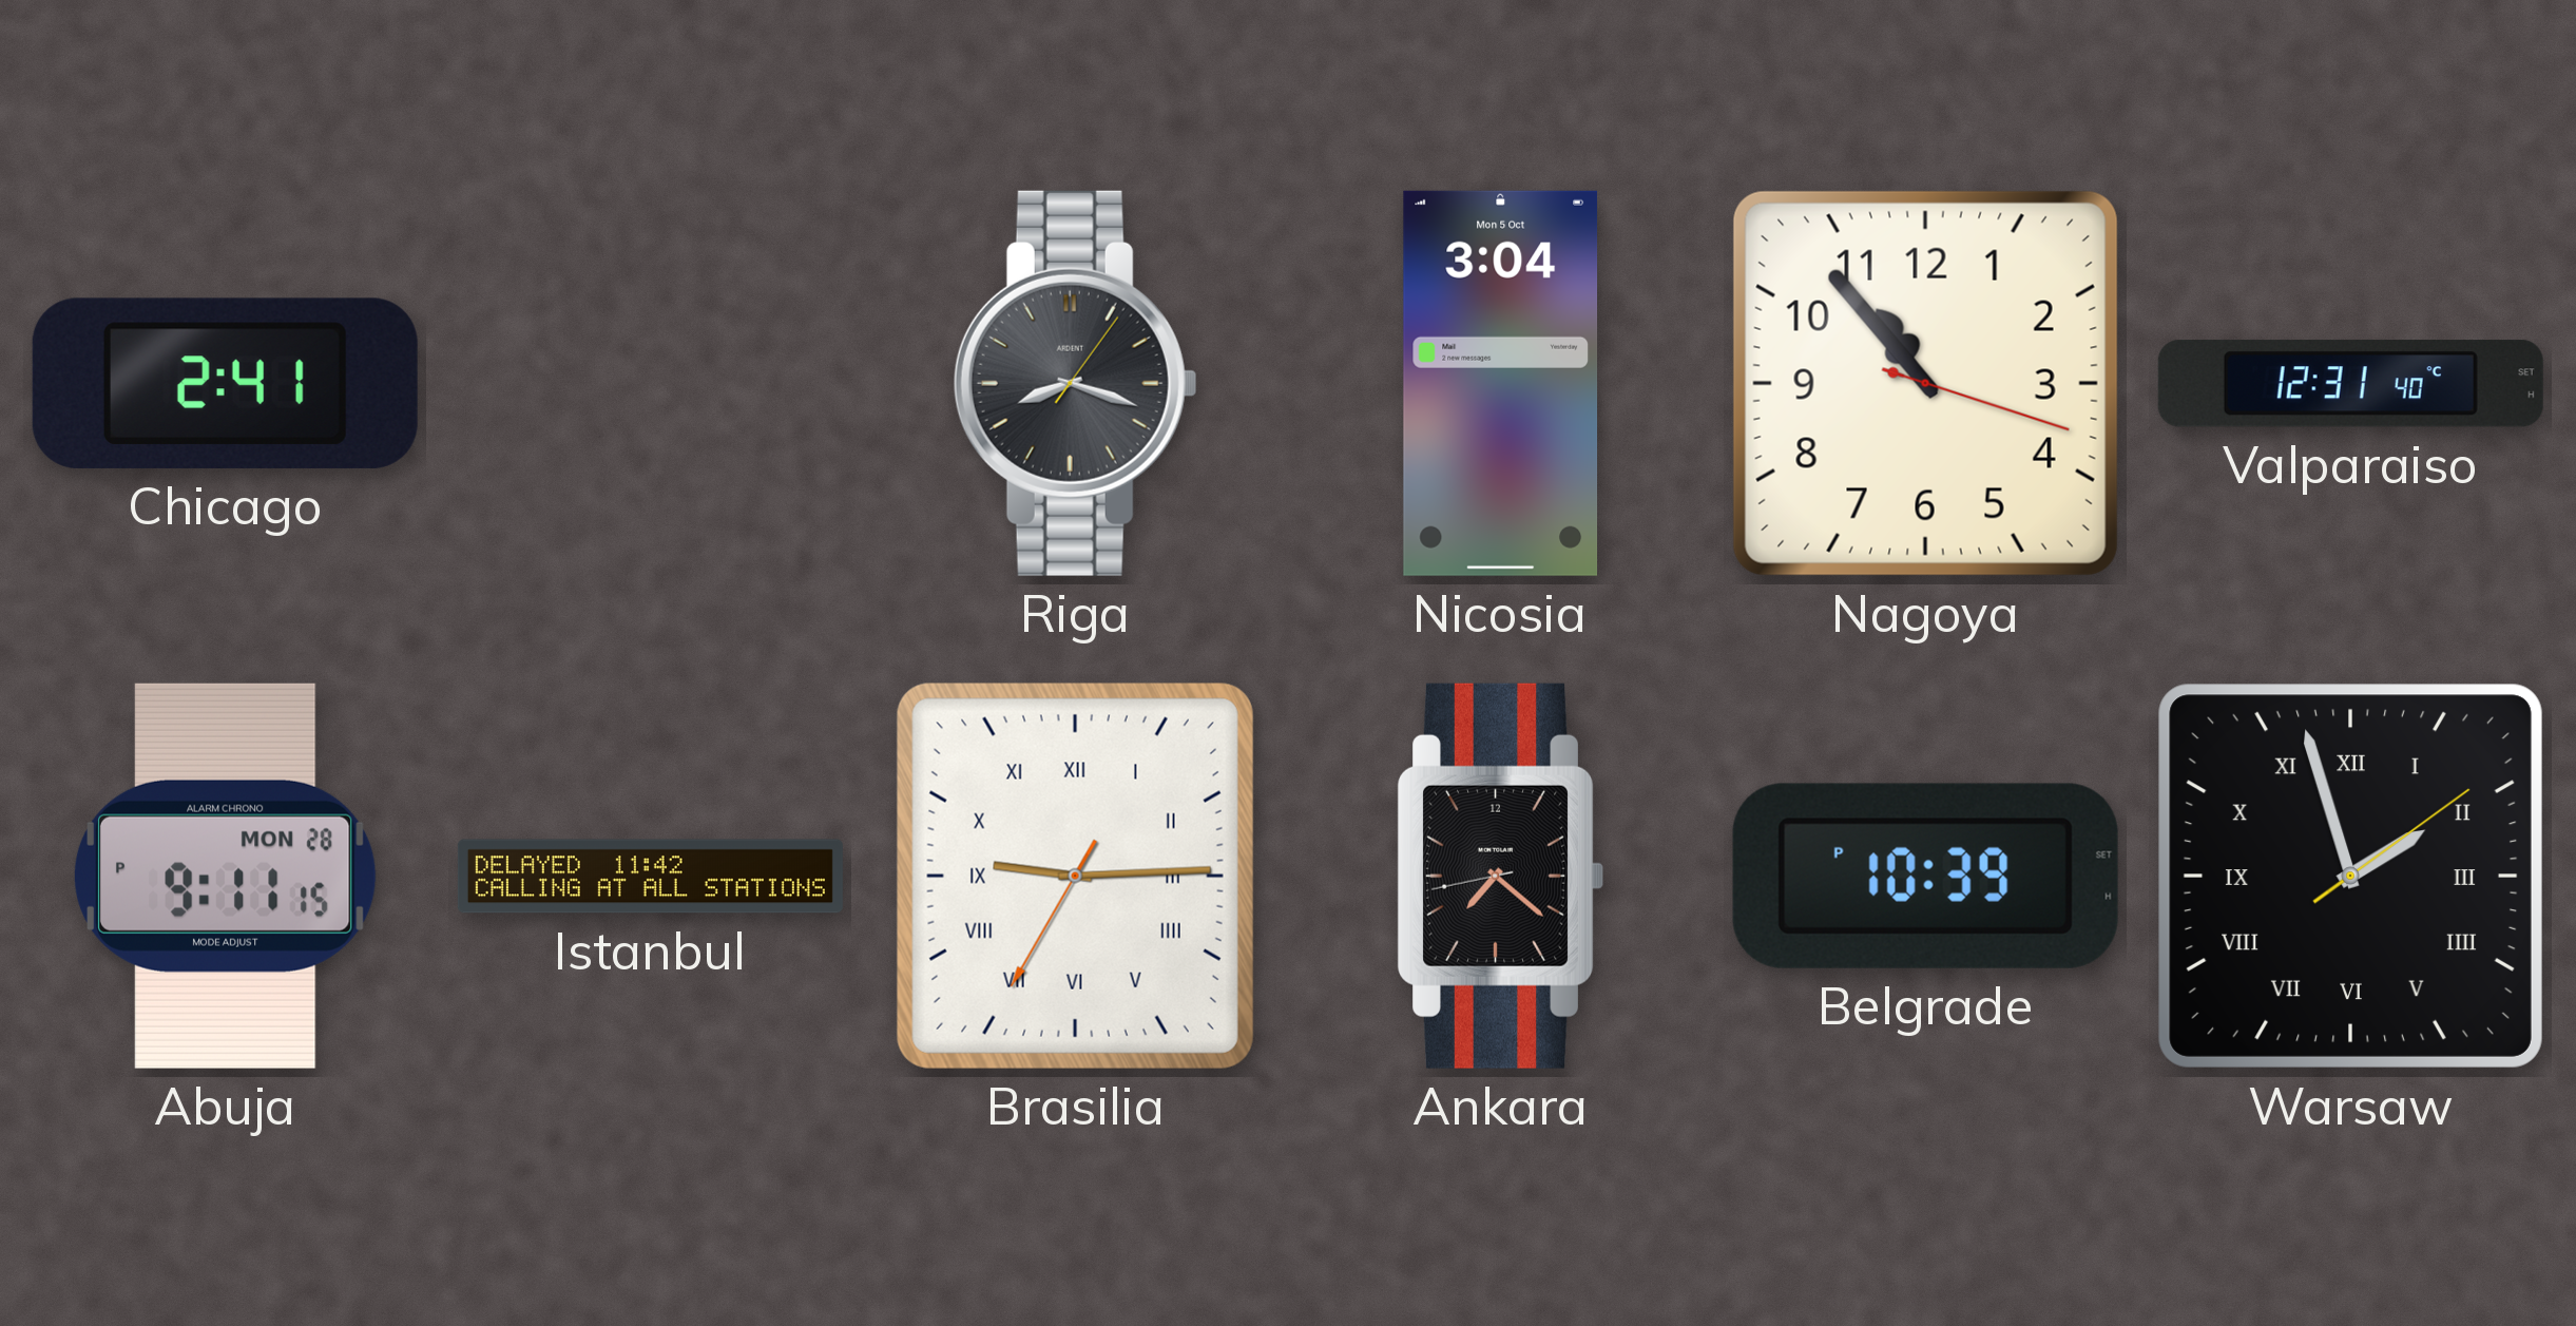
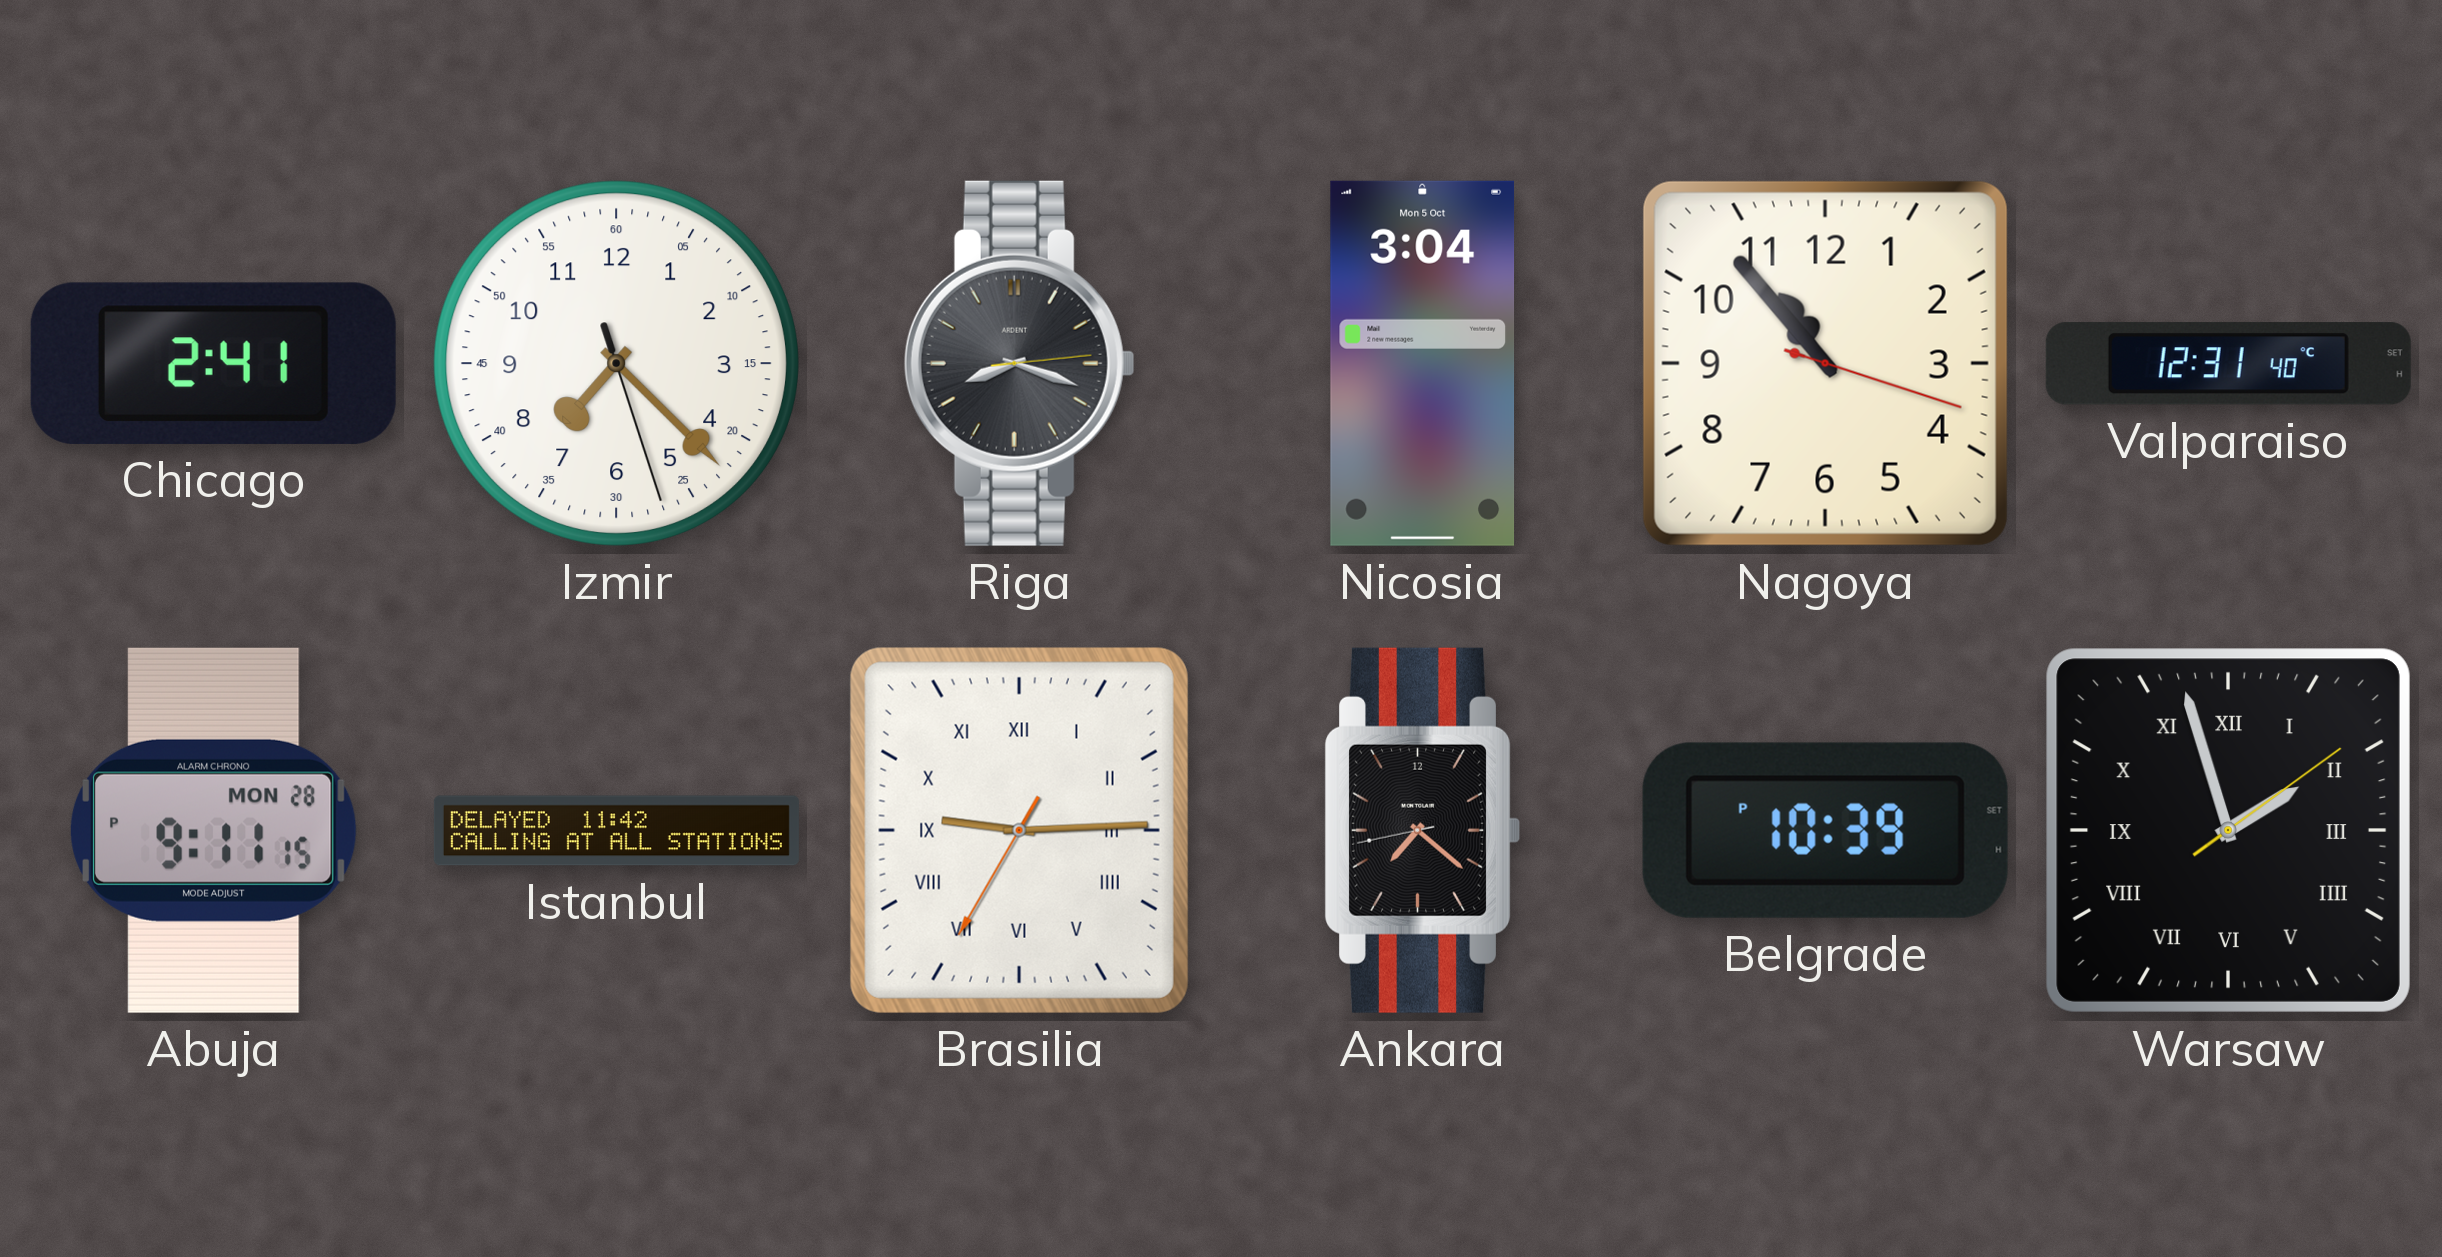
Izmir: none -> 7:22 (616, 363)
Riga: 8:18:06 -> 8:18:14 (1019, 363)
